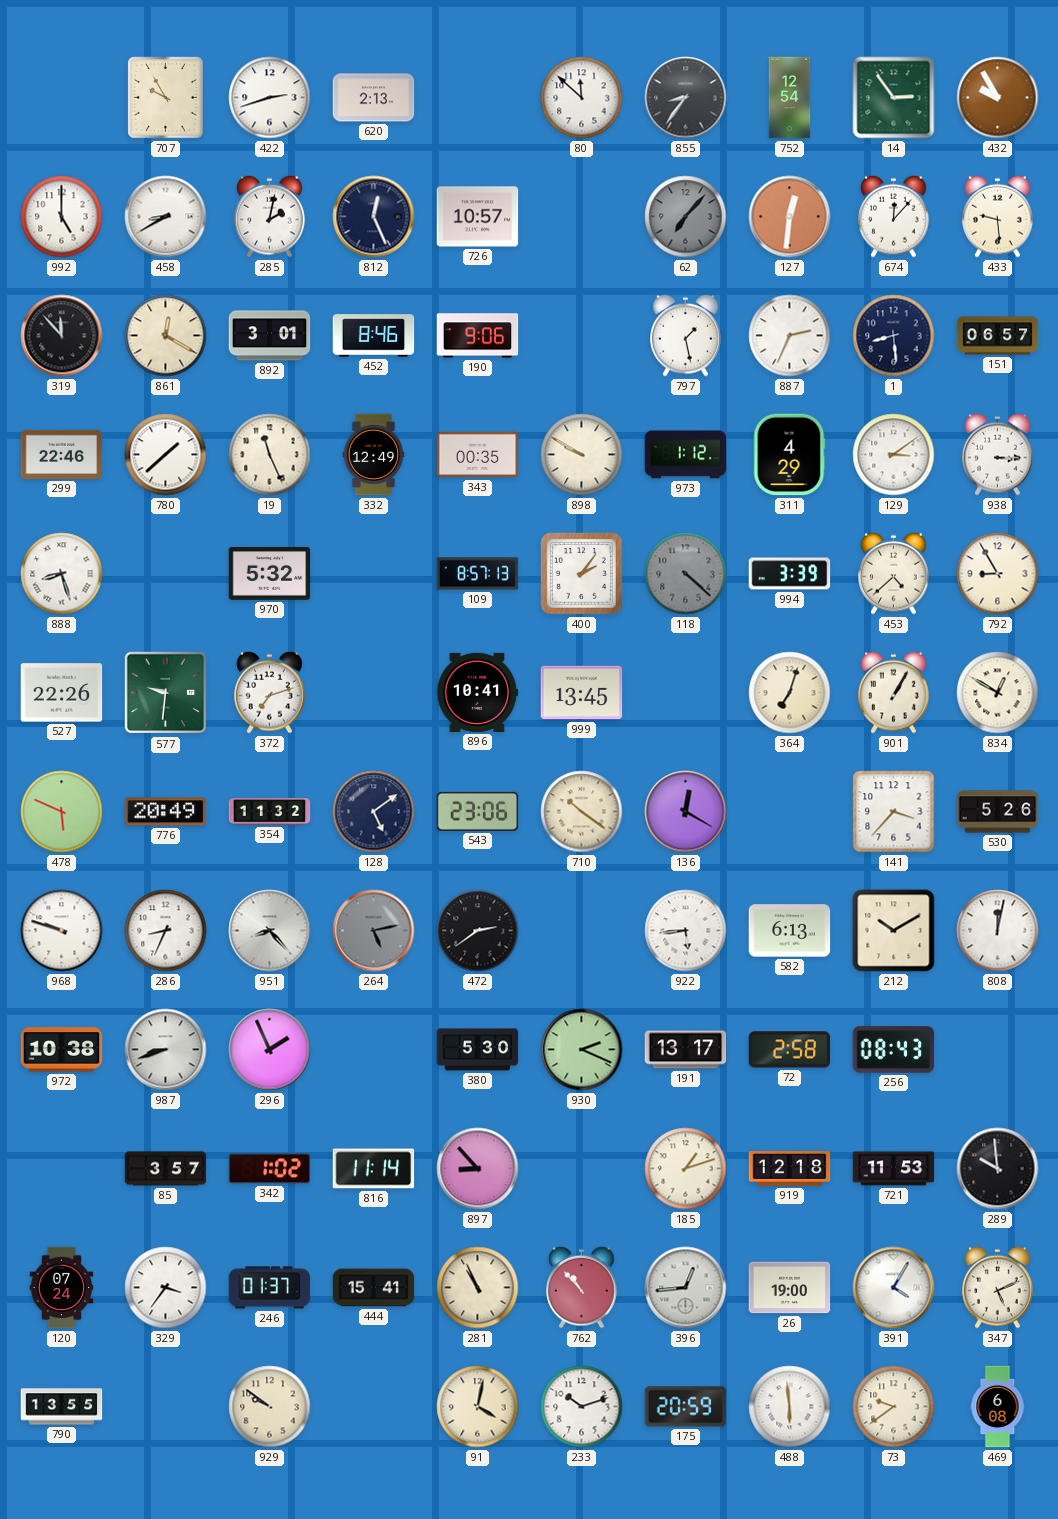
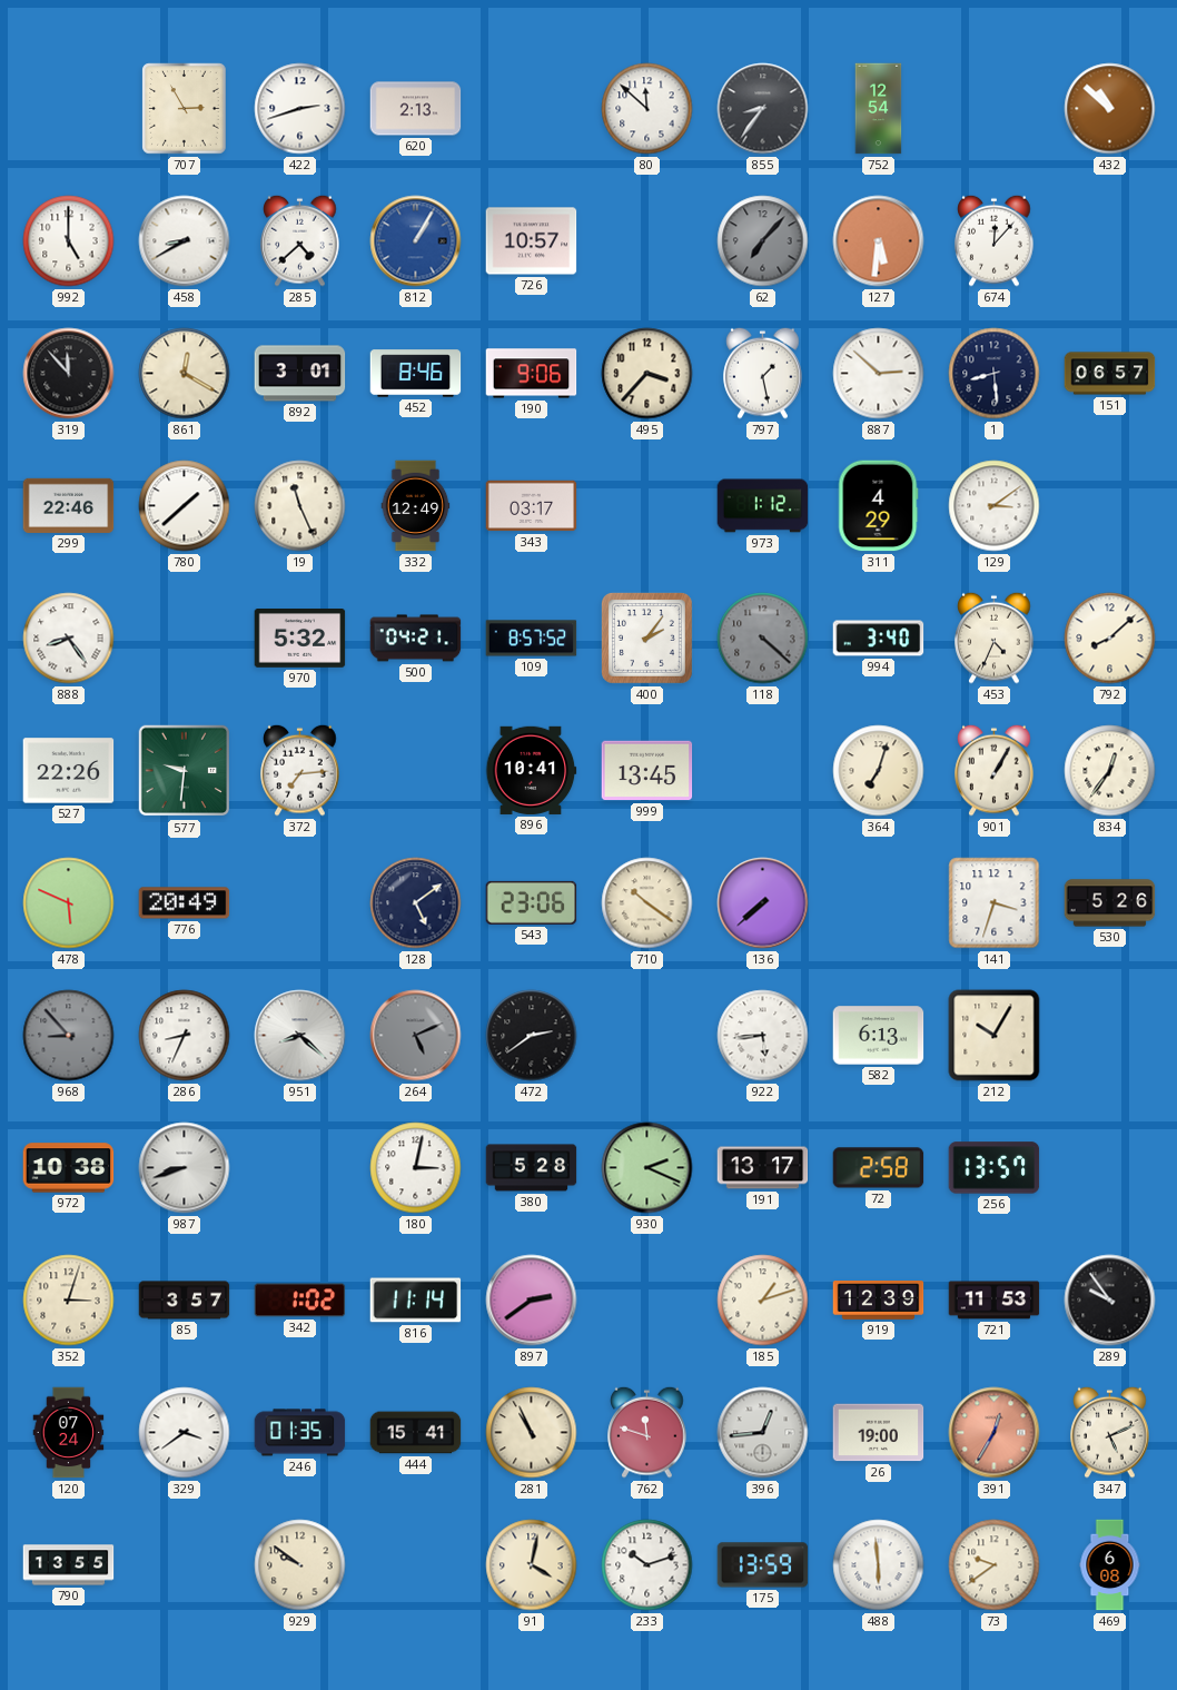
707: 9:55 -> 2:55 (185, 109)
14: 2:54 -> none (894, 98)
432: 9:55 -> 10:52 (1110, 109)
285: 2:02 -> 4:38 (300, 240)
812: 12:26 -> 1:05 (416, 241)
812 dial: navy -> blue (416, 241)
127: 12:31 -> 5:31 (879, 241)
433: 9:29 -> none (998, 216)
495: none -> 3:37 (647, 374)
887: 2:34 -> 2:52 (879, 374)
343: 00:35 -> 03:17 (532, 506)
898: 9:50 -> none (582, 455)
938: 3:15 -> none (998, 454)
888: 8:27 -> 8:24 (69, 639)
500: none -> 04:21 (416, 639)
109: 8:57:13 -> 8:57:52 (532, 639)
994: 3:39 -> 3:40 (879, 639)
453: 4:38 -> 4:34 (995, 638)
792: 8:55 -> 8:08 (1110, 639)
372: 7:12 -> 7:14 (300, 770)
834: 12:50 -> 12:36 (1110, 771)
354: 11:32 -> none (270, 812)
136: 12:20 -> 7:38 (763, 903)
141: 3:37 -> 3:33 (995, 903)
968: 9:48 -> 8:53 (69, 1036)
968 dial: white -> grey (69, 1036)
951: 8:23 -> 8:22 (300, 1036)
264: 5:13 -> 5:11 (416, 1036)
212: 10:10 -> 10:05 (995, 1036)
808: 12:02 -> none (998, 931)
296: 1:56 -> none (270, 1050)
180: none -> 3:02 (416, 1168)
380: 5:30 -> 5:28 (532, 1168)
256: 08:43 -> 13:57 (995, 1168)
352: none -> 3:03 (69, 1301)
897: 8:53 -> 2:39 (532, 1301)
919: 12:18 -> 12:39 (879, 1301)
289: 9:59 -> 9:54 (1110, 1301)
329: 3:36 -> 3:39 (185, 1433)
246: 01:37 -> 01:35 (300, 1433)
762: 10:53 -> 11:48 (647, 1432)
391: 4:05 -> 12:35 (995, 1433)
391 dial: white -> salmon (995, 1433)
175: 20:59 -> 13:59 (763, 1565)
